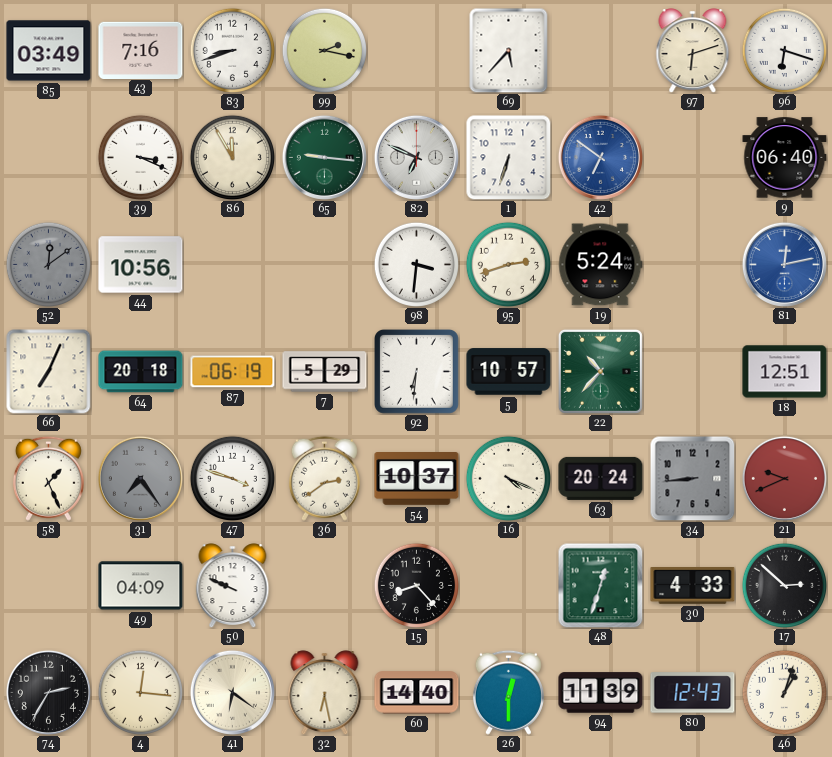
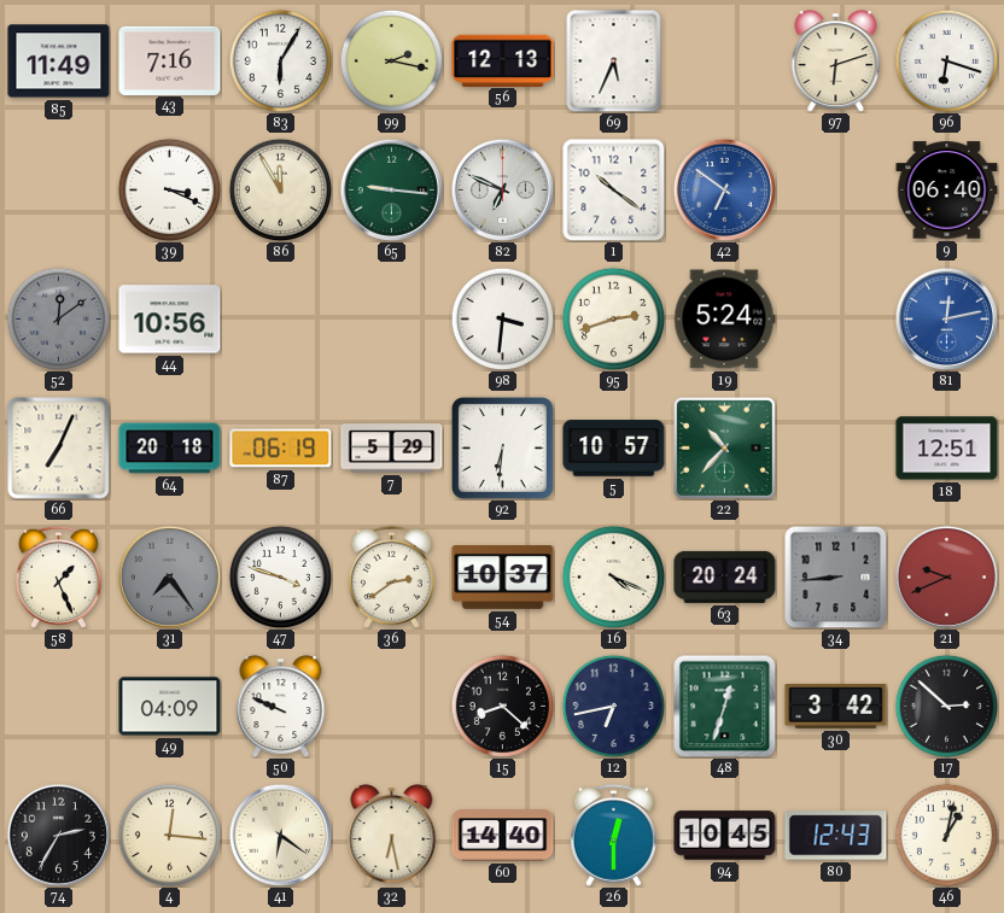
85: 03:49 -> 11:49 (59, 62)
83: 8:42 -> 6:05 (280, 60)
56: none -> 12:13 (503, 60)
69: 5:37 -> 5:34 (614, 60)
1: 6:33 -> 10:21 (614, 191)
15: 8:23 -> 8:22 (502, 706)
12: none -> 6:43 (613, 706)
30: 4:33 -> 3:42 (836, 707)
94: 11:39 -> 10:45 (725, 836)
46: 1:03 -> 1:02 (946, 835)
